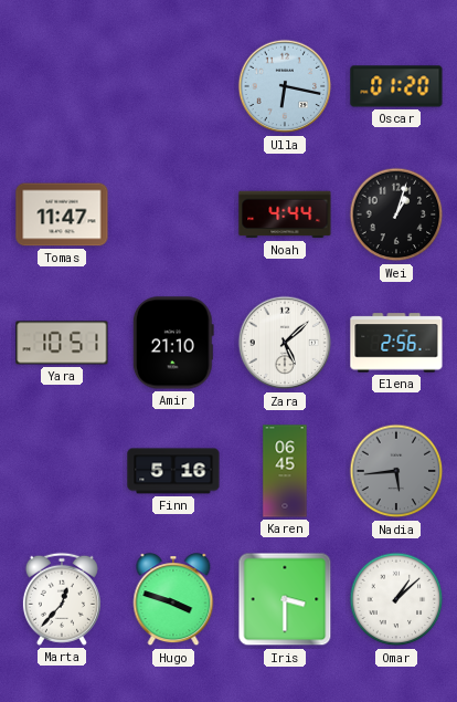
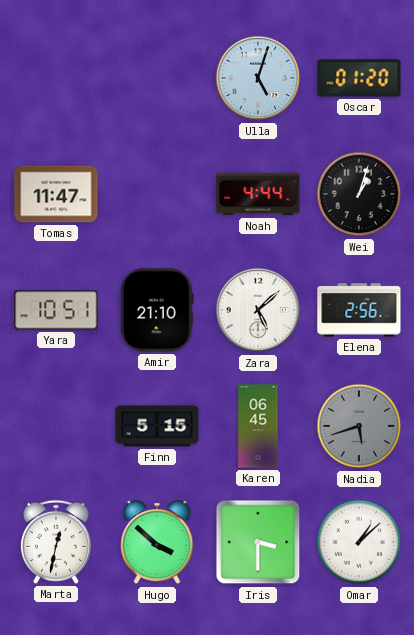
Ulla: 6:17 -> 5:03 (258, 78)
Finn: 5:16 -> 5:15 (157, 426)
Nadia: 5:44 -> 5:42 (359, 426)
Marta: 12:37 -> 12:32 (56, 542)
Hugo: 3:48 -> 3:52 (157, 543)
